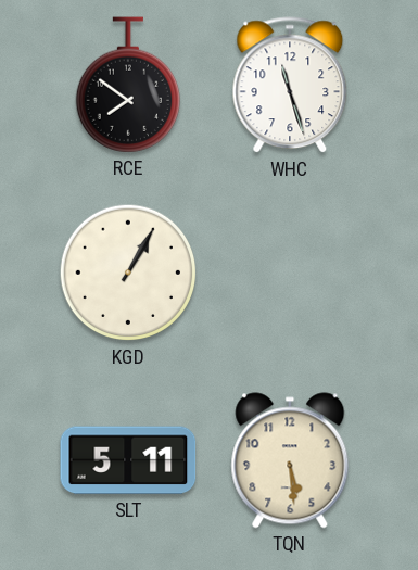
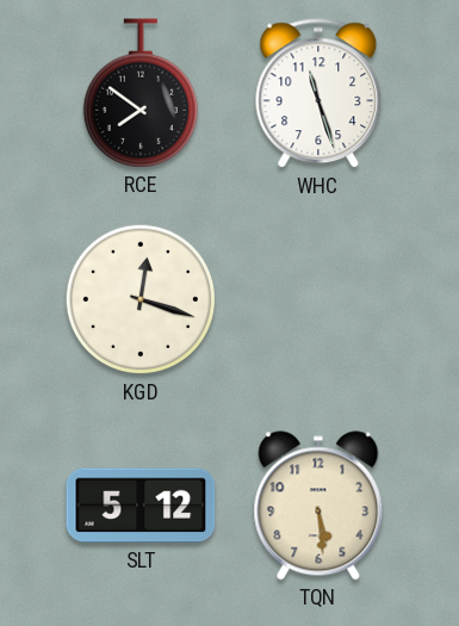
KGD: 1:05 -> 12:18 (141, 299)
SLT: 5:11 -> 5:12 (141, 506)
